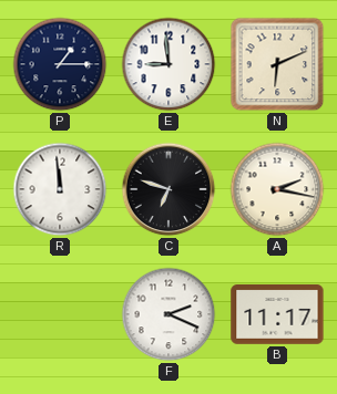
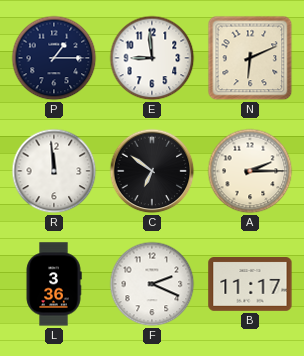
C: 6:48 -> 6:51 (152, 171)
A: 2:17 -> 2:15 (250, 171)
L: none -> 3:36 (54, 284)
